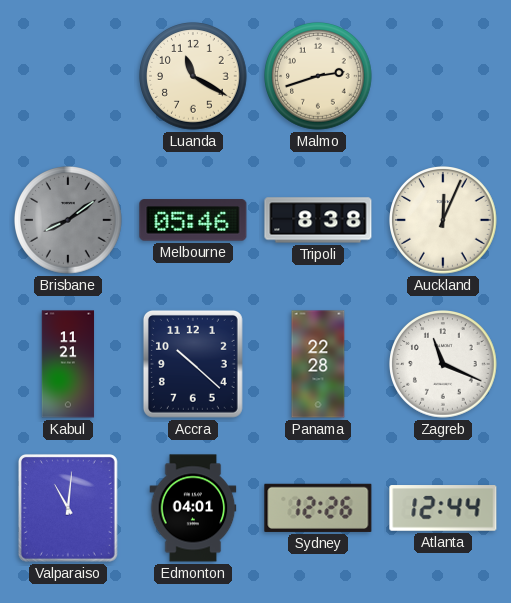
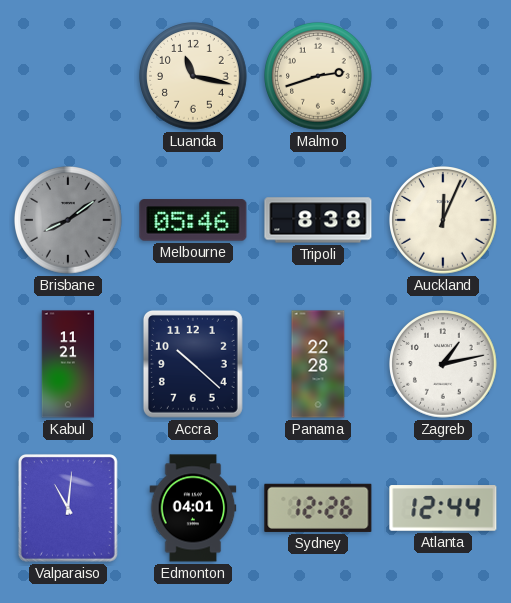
Luanda: 11:20 -> 11:17 (194, 77)
Zagreb: 11:19 -> 1:13 (444, 365)
